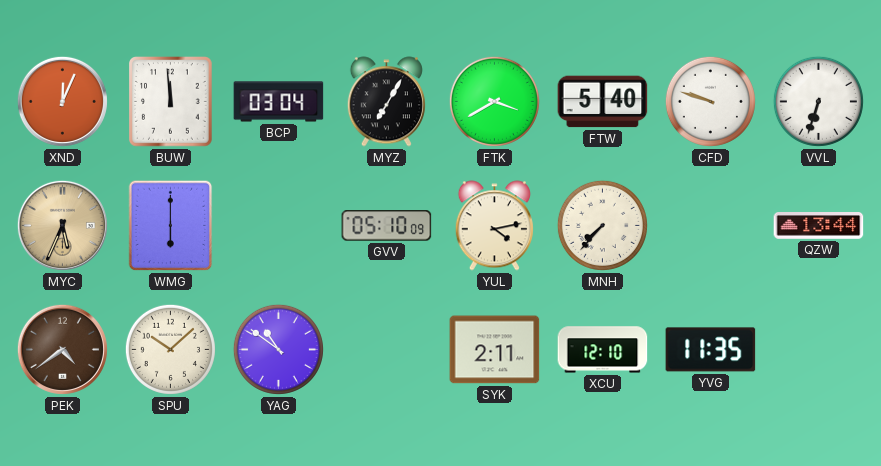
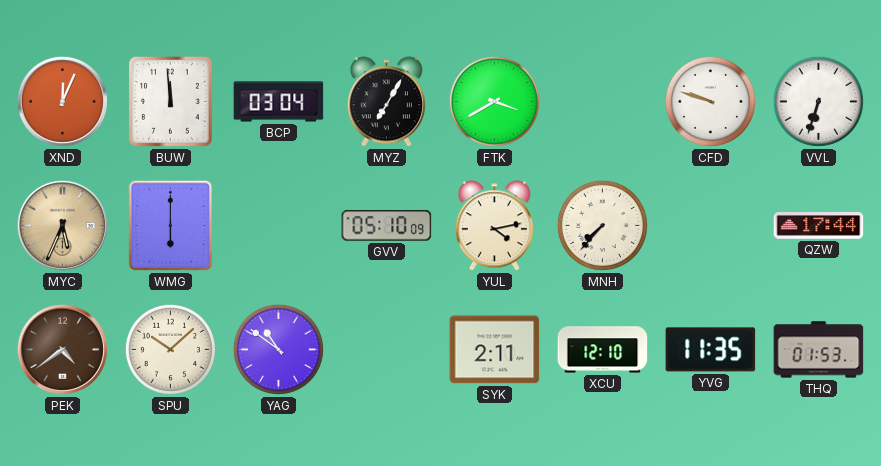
FTW: 5:40 -> none (603, 102)
QZW: 13:44 -> 17:44 (819, 226)
THQ: none -> 01:53 (819, 350)
